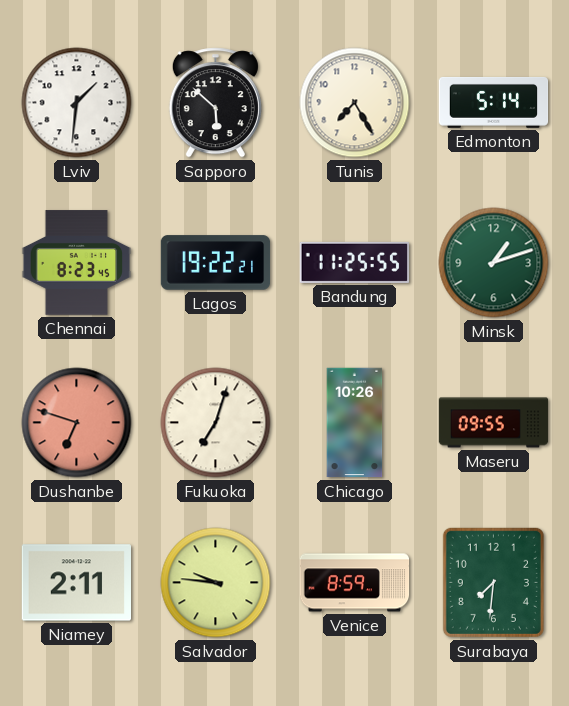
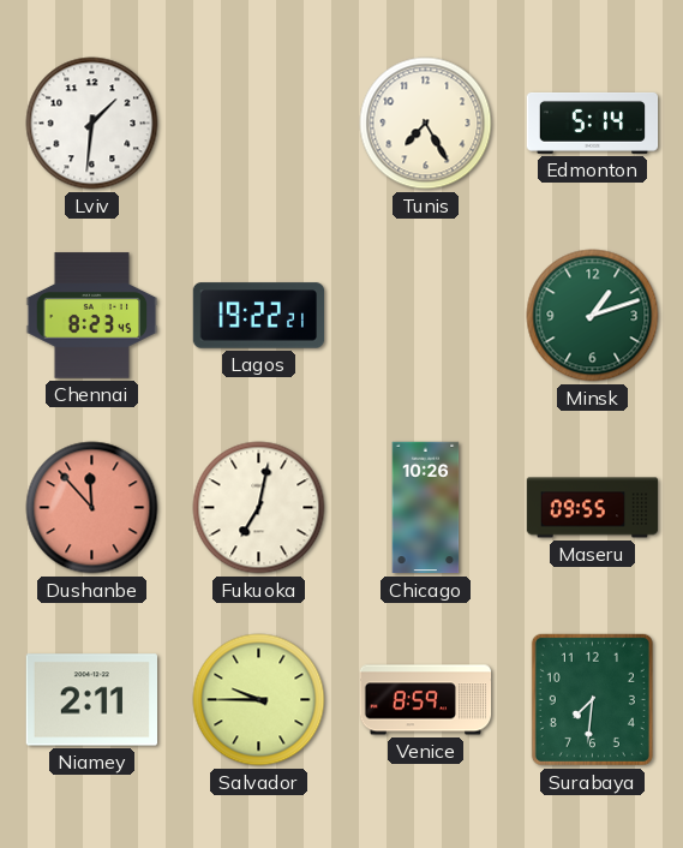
Sapporo: 5:52 -> none (215, 103)
Bandung: 11:25 -> none (354, 262)
Dushanbe: 6:48 -> 11:53 (92, 508)
Fukuoka: 7:03 -> 7:02 (259, 508)
Salvador: 9:46 -> 9:45 (259, 700)
